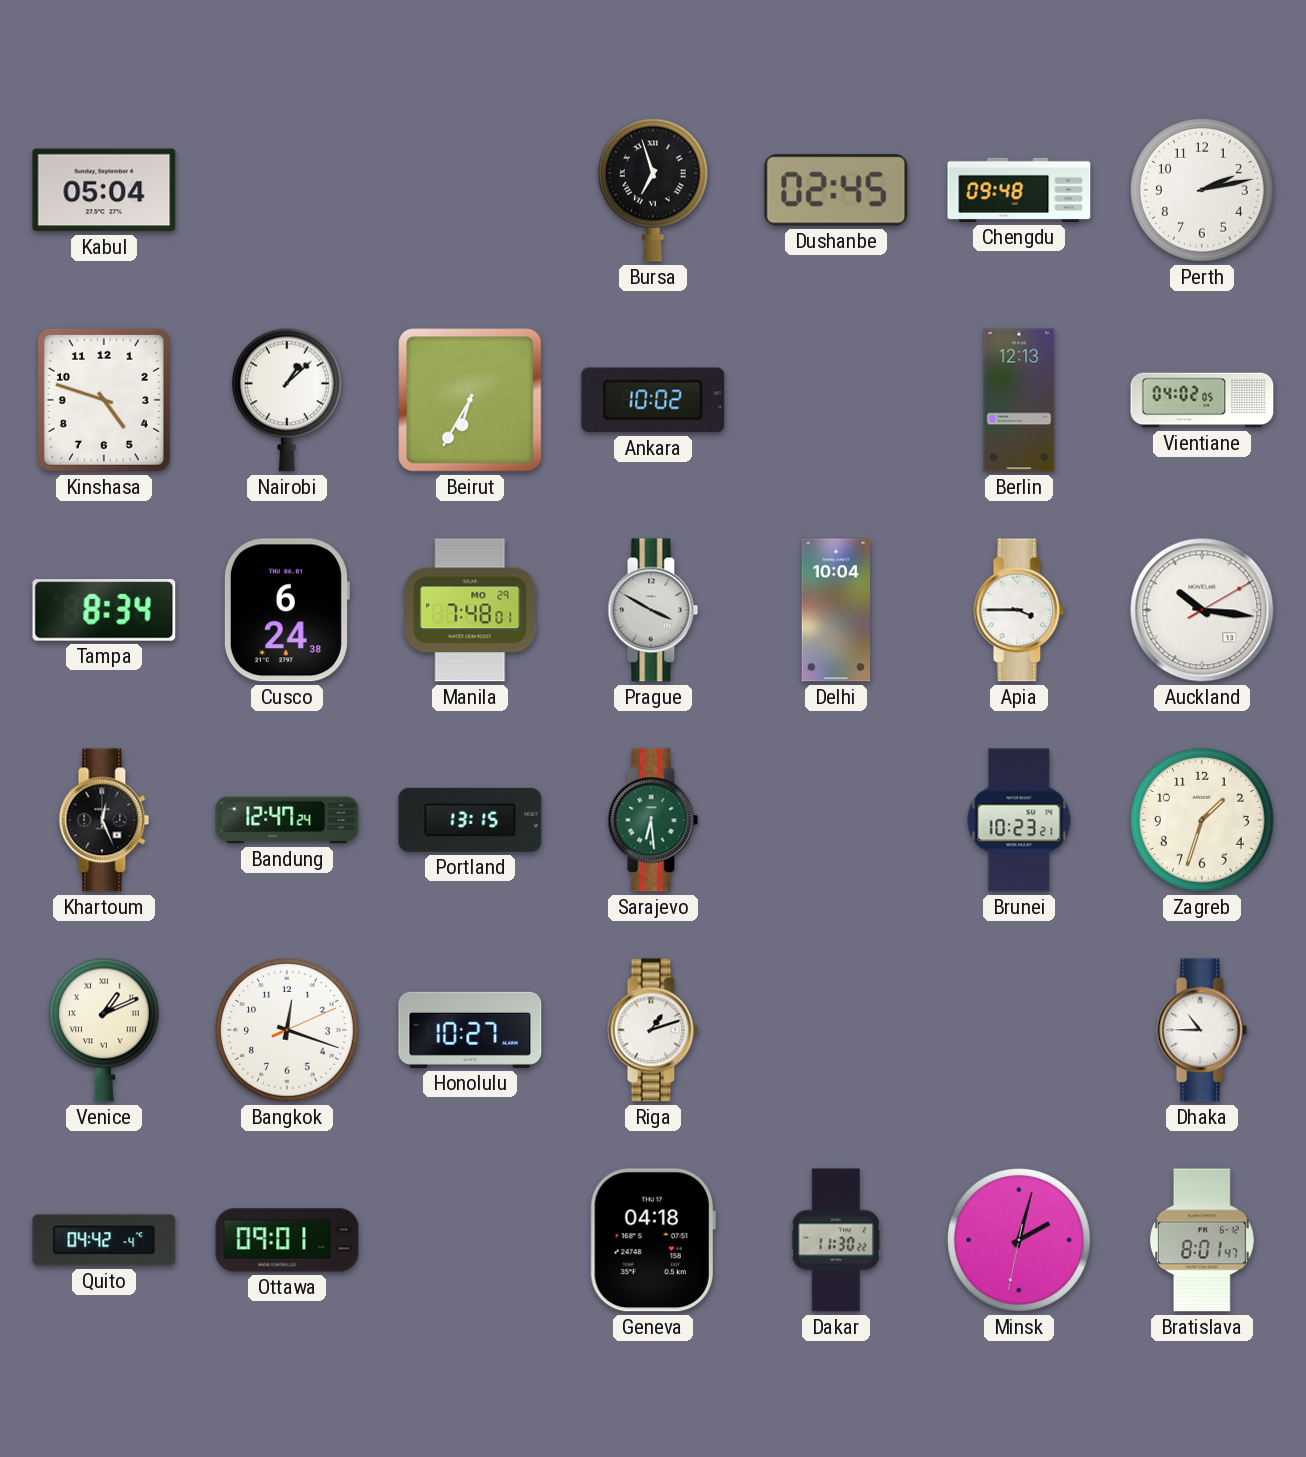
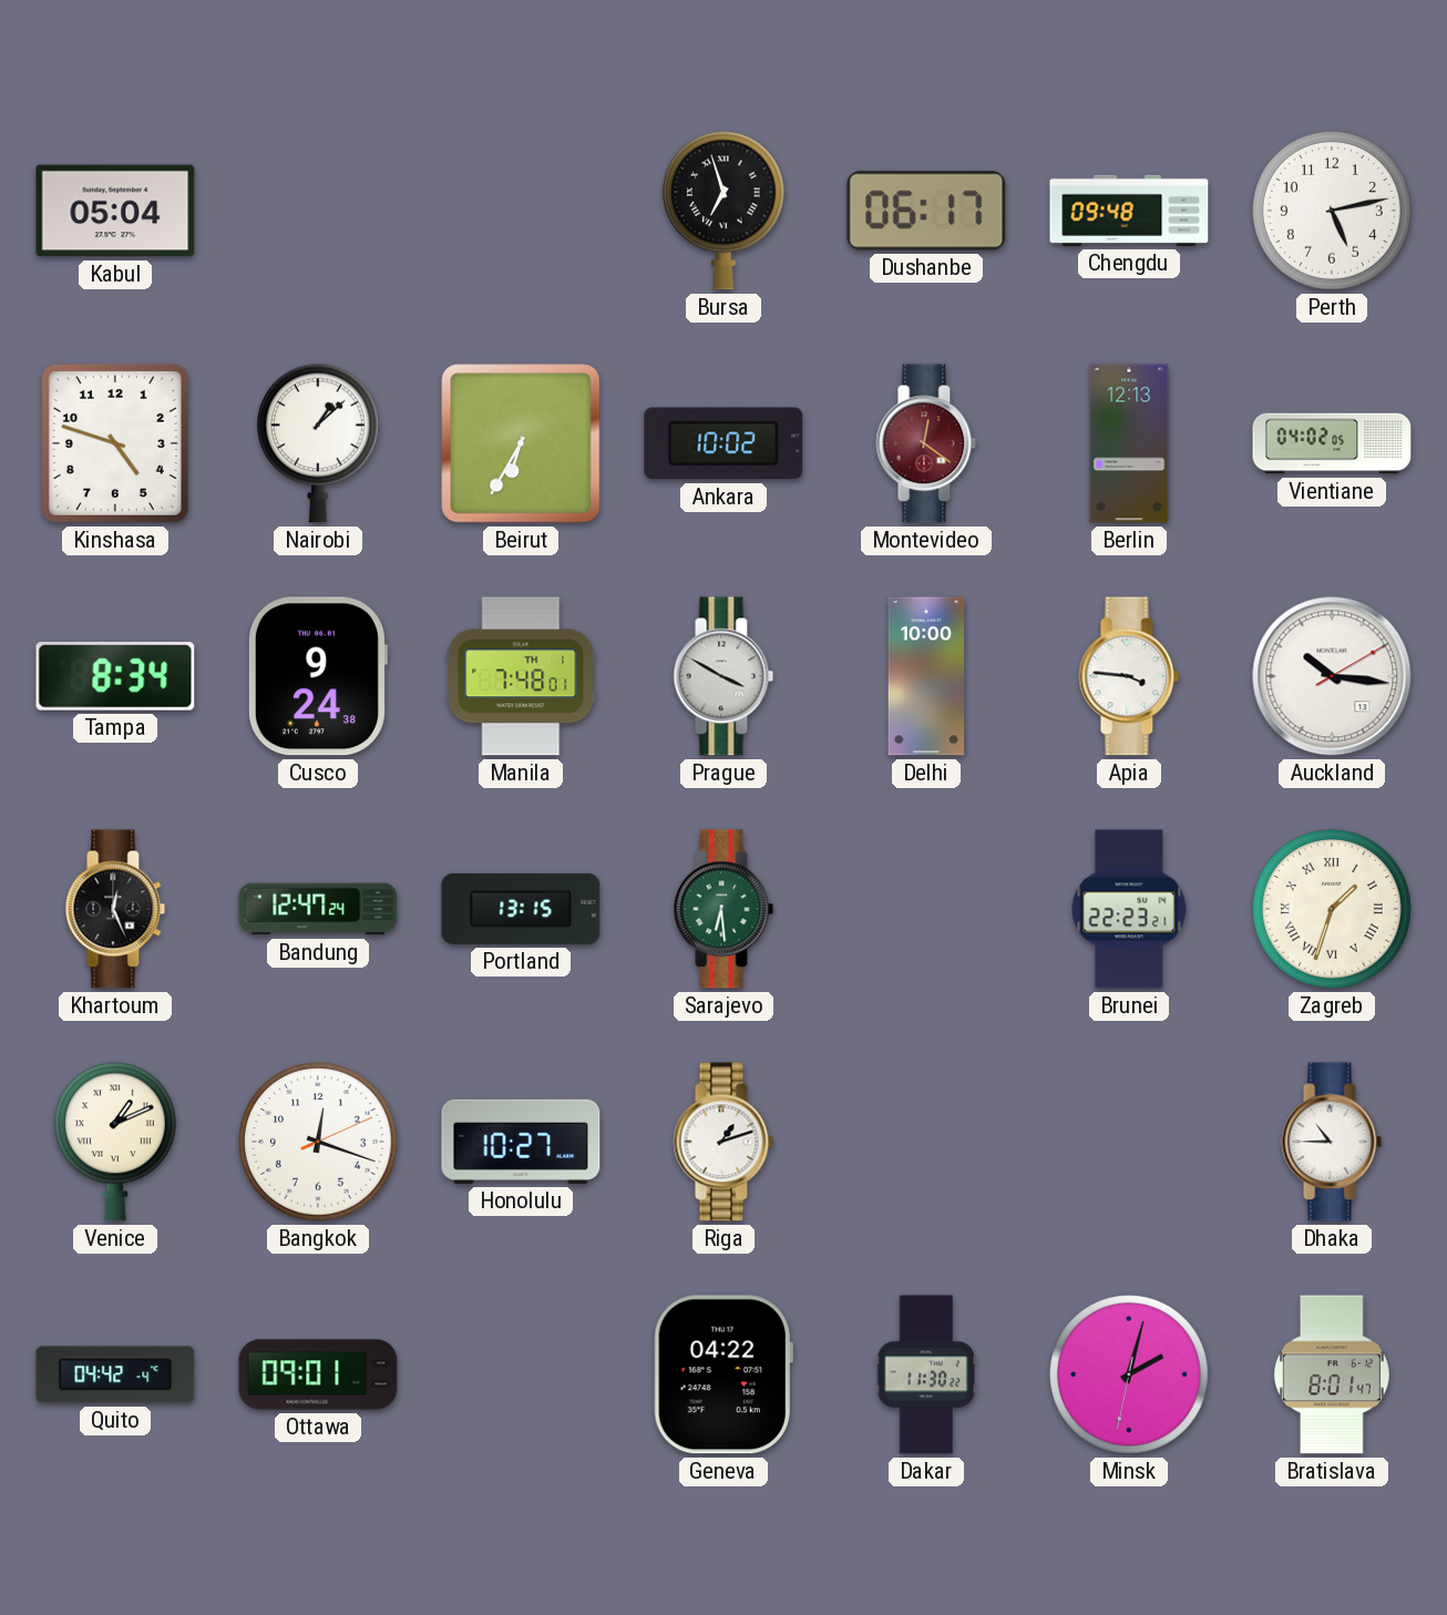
Dushanbe: 02:45 -> 06:17 (926, 211)
Perth: 2:13 -> 5:13 (1333, 212)
Montevideo: none -> 12:21 (926, 443)
Cusco: 6:24 -> 9:24 (317, 676)
Manila date: MO 29 -> TH 1 (521, 676)
Delhi: 10:04 -> 10:00 (926, 676)
Apia: 3:45 -> 3:46 (1129, 676)
Brunei: 10:23 -> 22:23 (1129, 909)
Zagreb numerals: Arabic -> Roman (1333, 910)
Geneva: 04:18 -> 04:22 (723, 1374)
